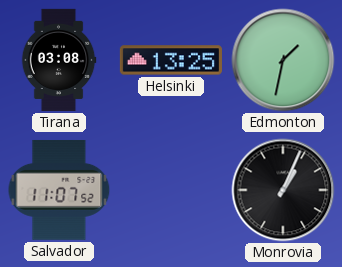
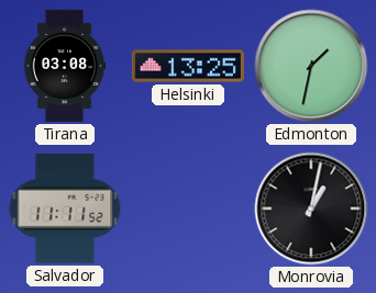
Salvador: 11:07 -> 11:11 (65, 209)
Monrovia: 1:04 -> 1:02 (311, 209)
